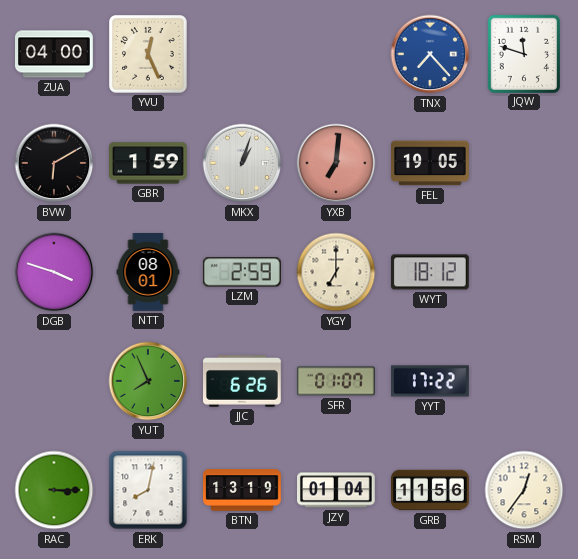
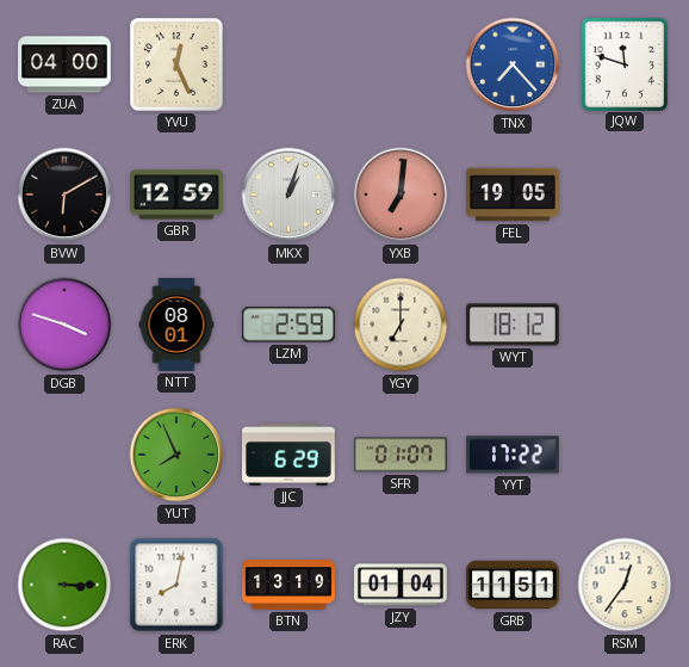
GBR: 1:59 -> 12:59 (178, 194)
JJC: 6:26 -> 6:29 (290, 456)
GRB: 11:56 -> 11:51 (514, 585)
